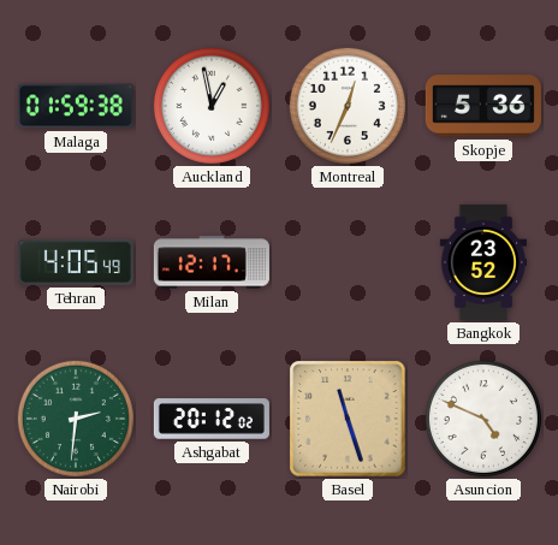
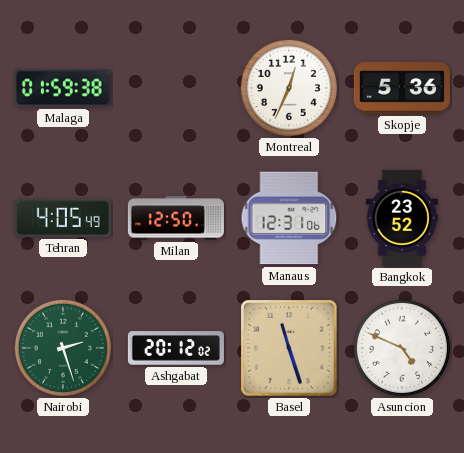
Auckland: 12:58 -> none (212, 106)
Milan: 12:17 -> 12:50 (176, 218)
Manaus: none -> 12:31 (289, 218)
Nairobi: 2:31 -> 2:27 (63, 348)
